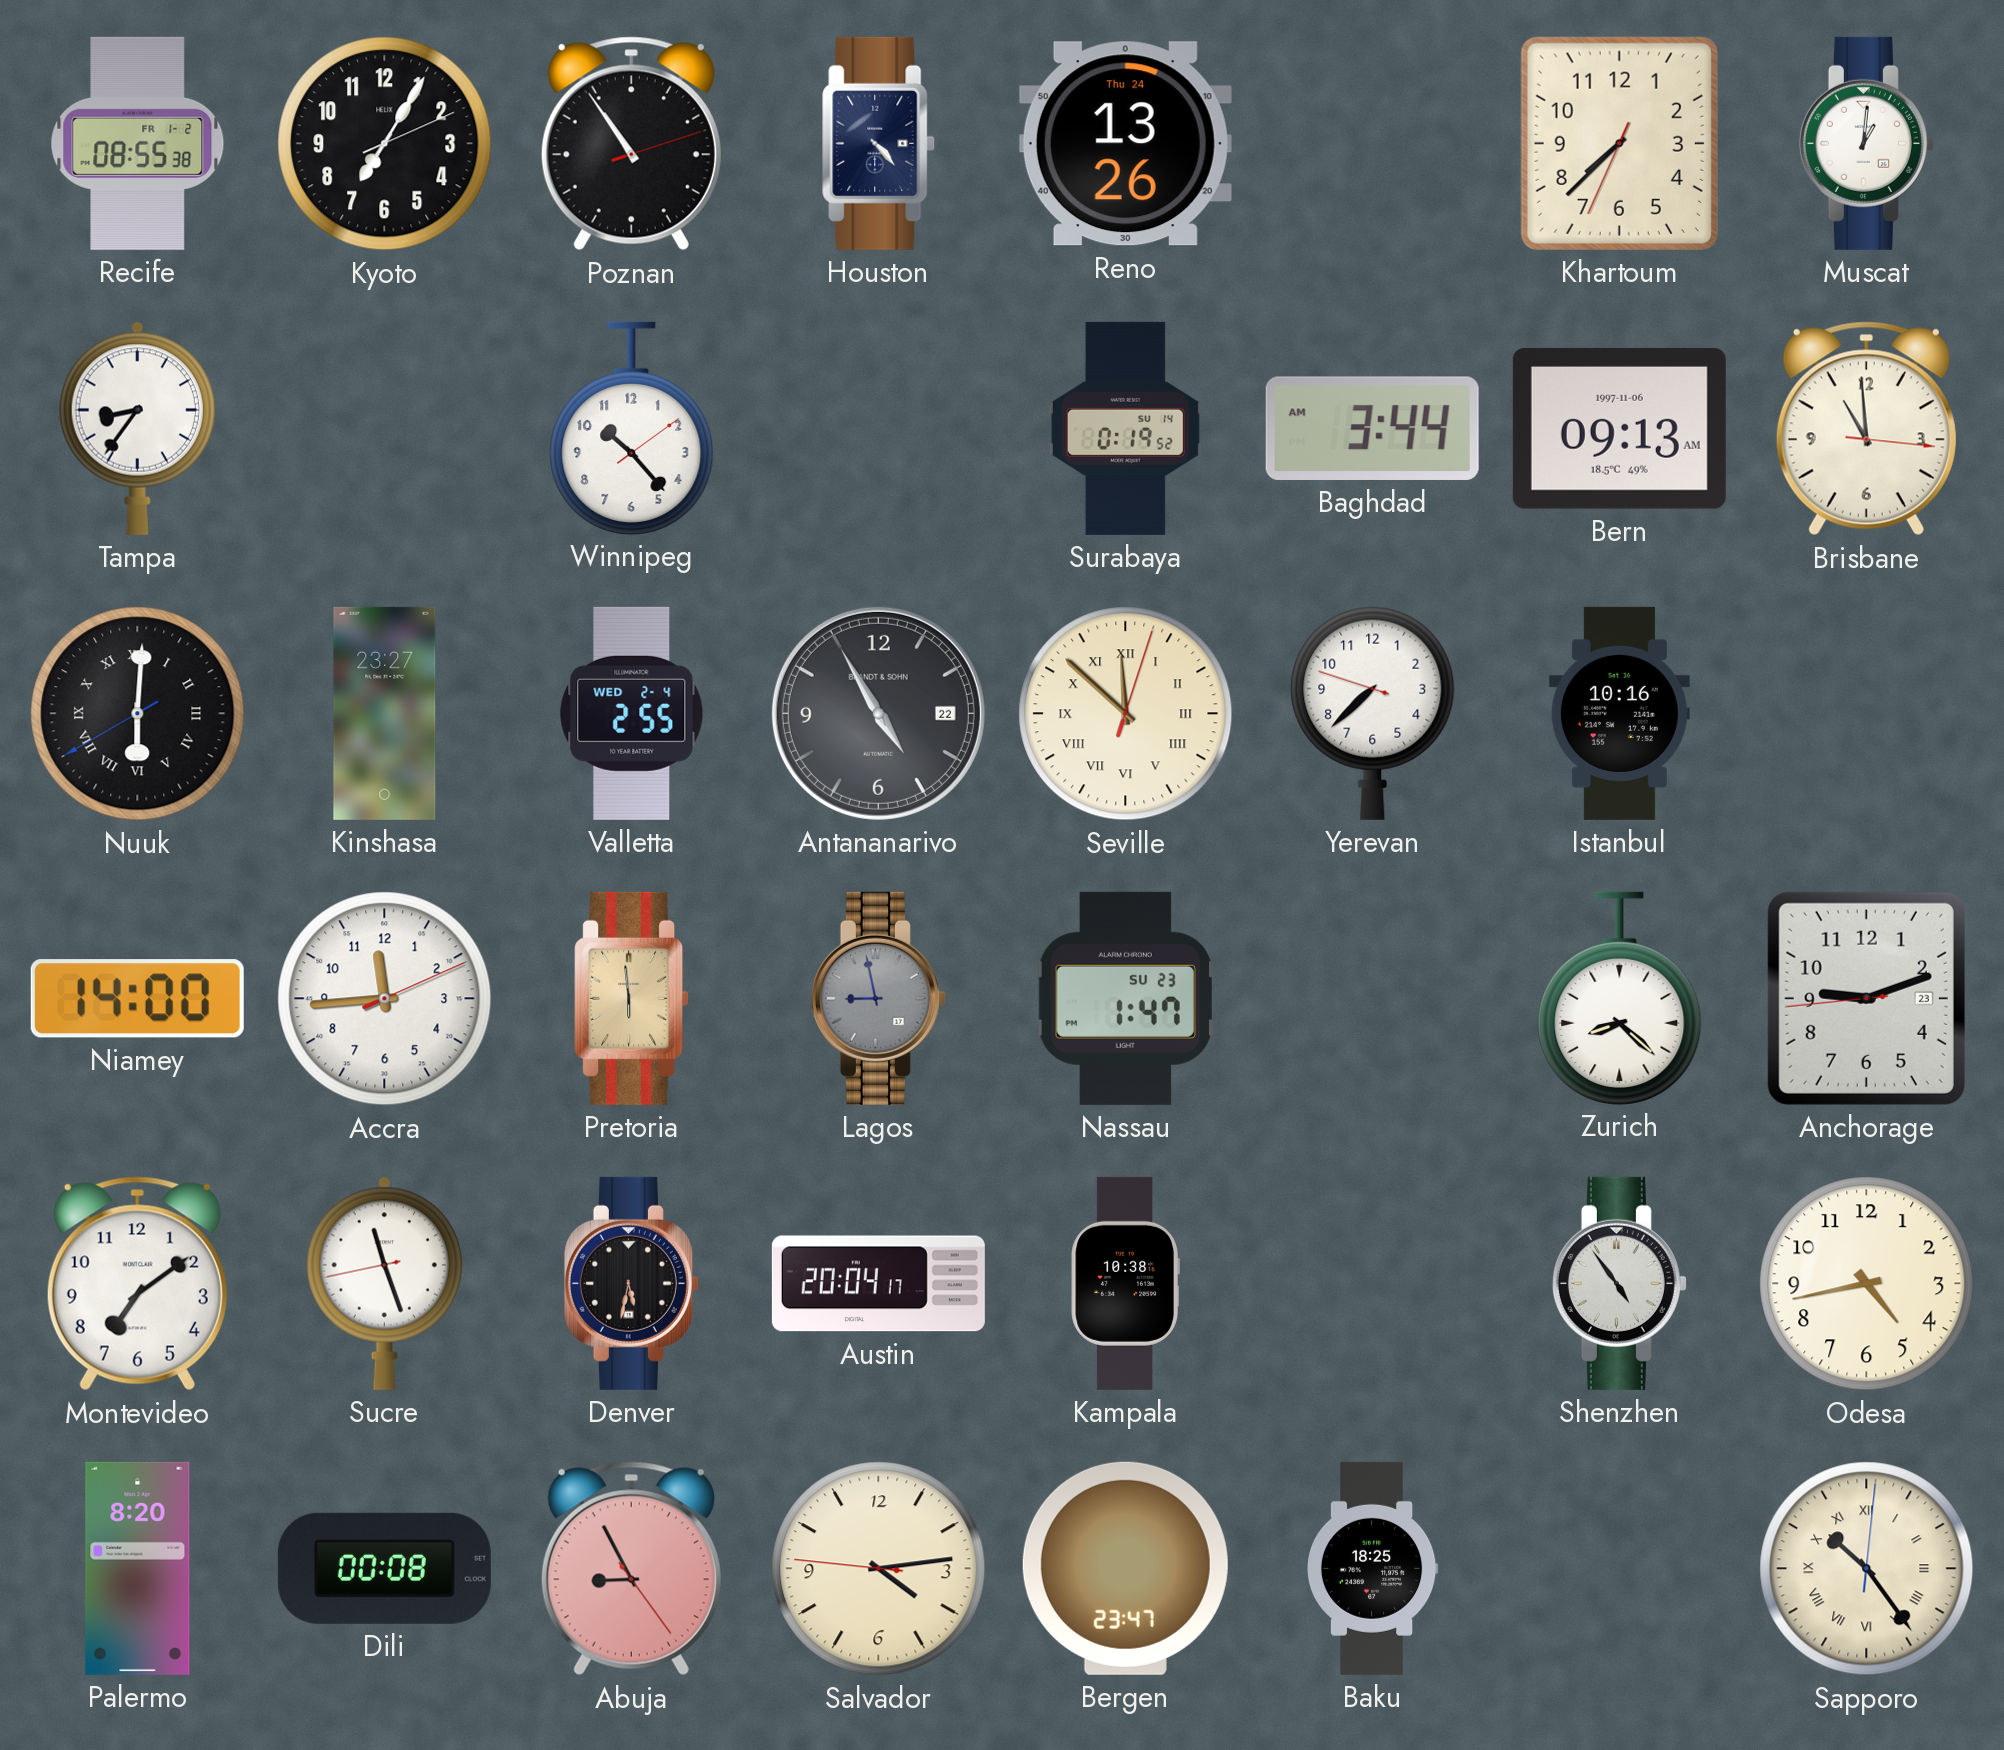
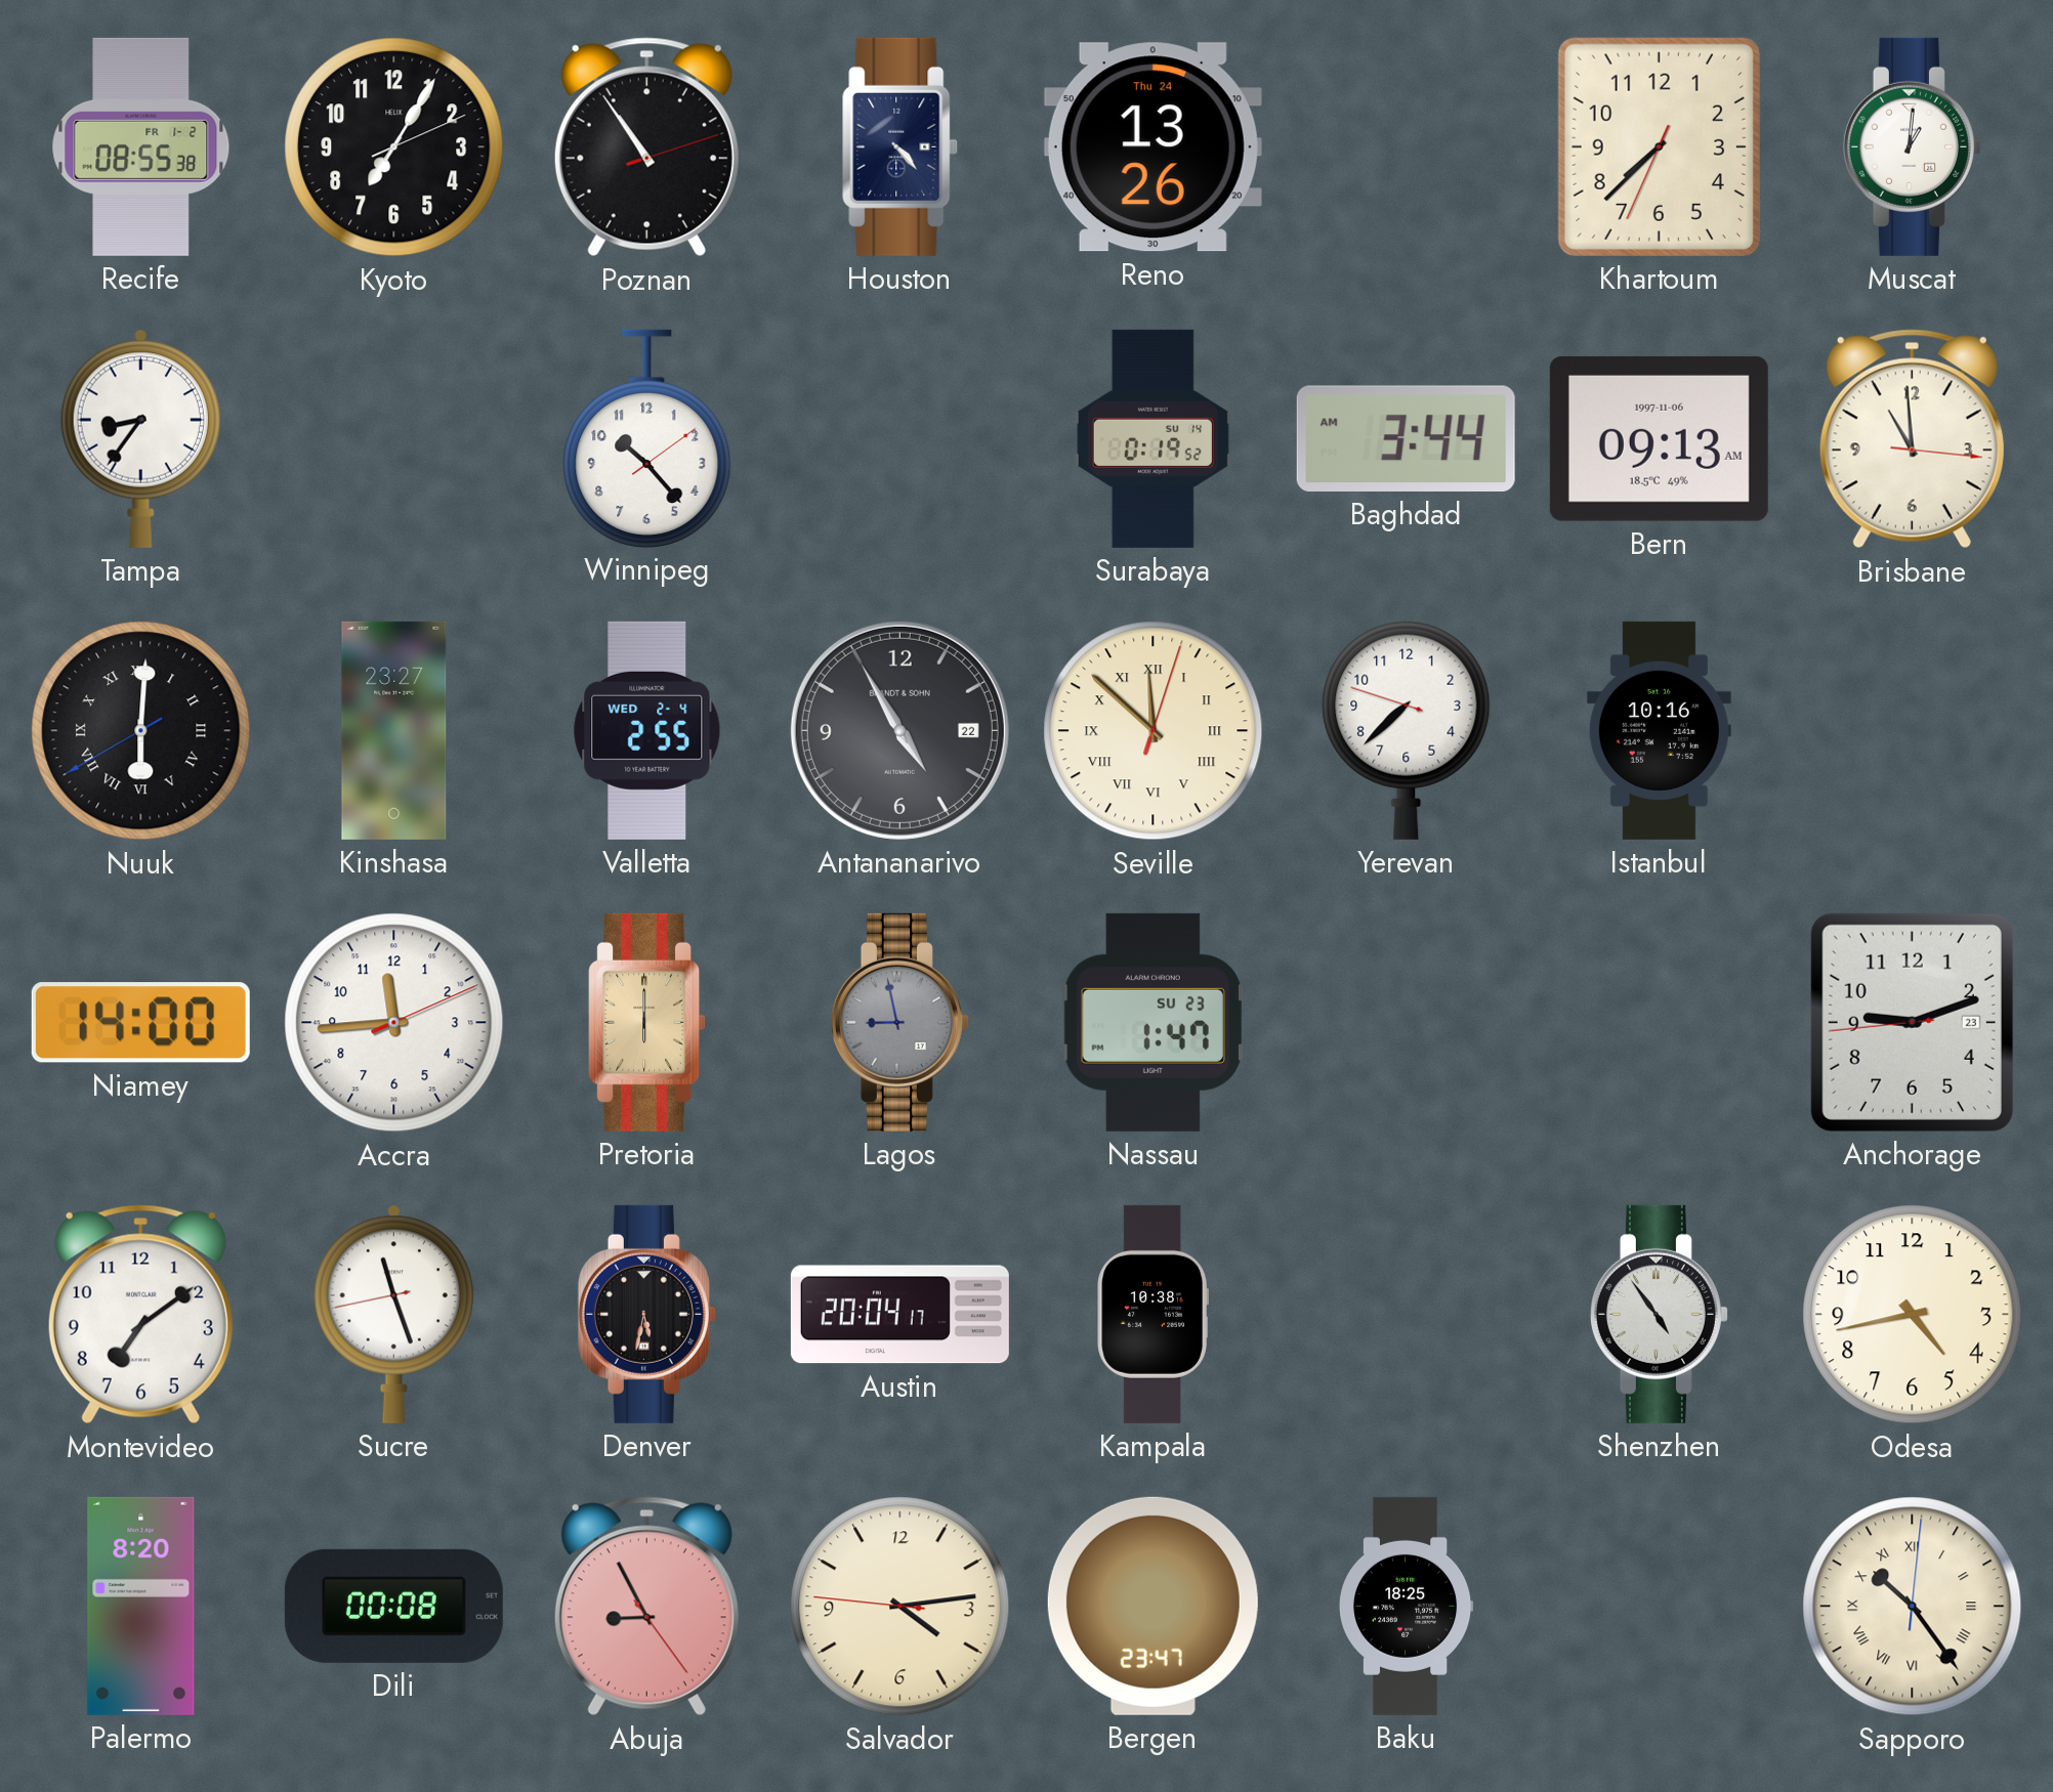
Pretoria: 5:59 -> 6:00 (647, 1022)
Zurich: 8:22 -> none (1620, 998)
